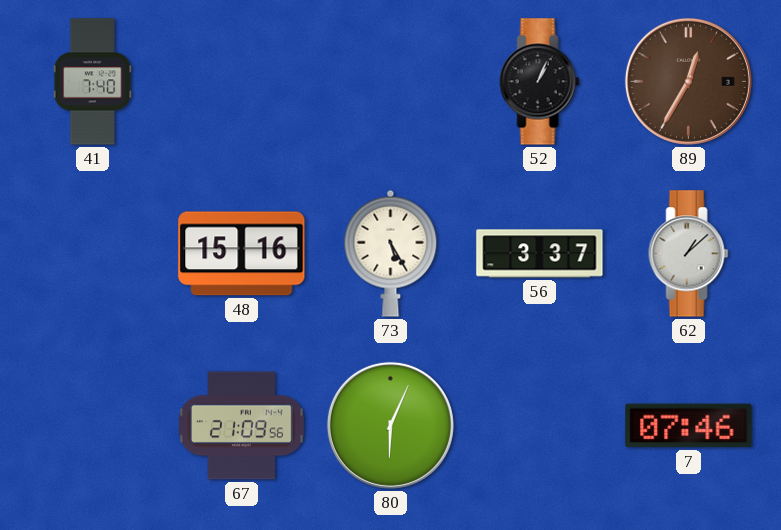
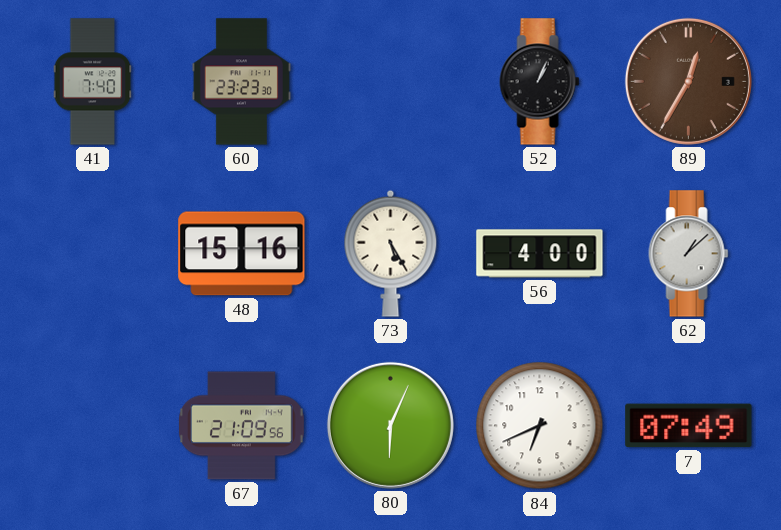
60: none -> 23:23 (241, 82)
56: 3:37 -> 4:00 (540, 254)
84: none -> 6:41 (540, 426)
7: 07:46 -> 07:49 (689, 426)
